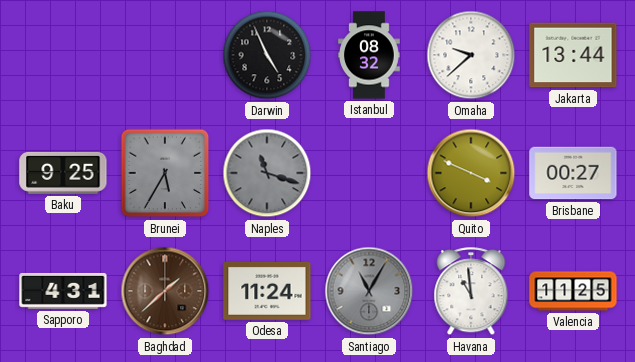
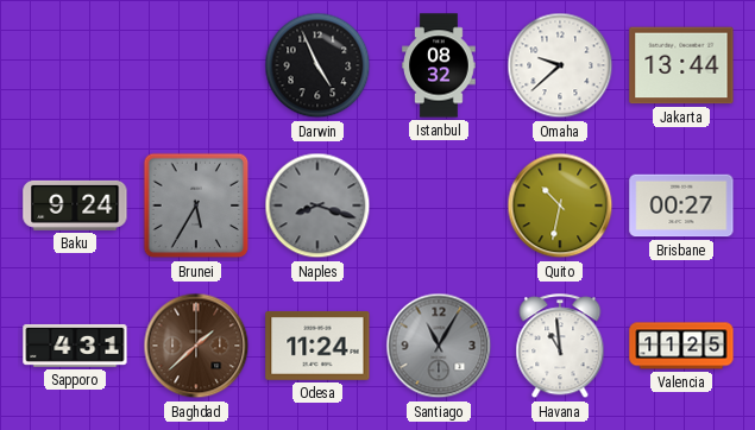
Baku: 9:25 -> 9:24 (75, 205)
Naples: 11:18 -> 8:18 (317, 205)
Quito: 3:49 -> 10:32 (560, 205)
